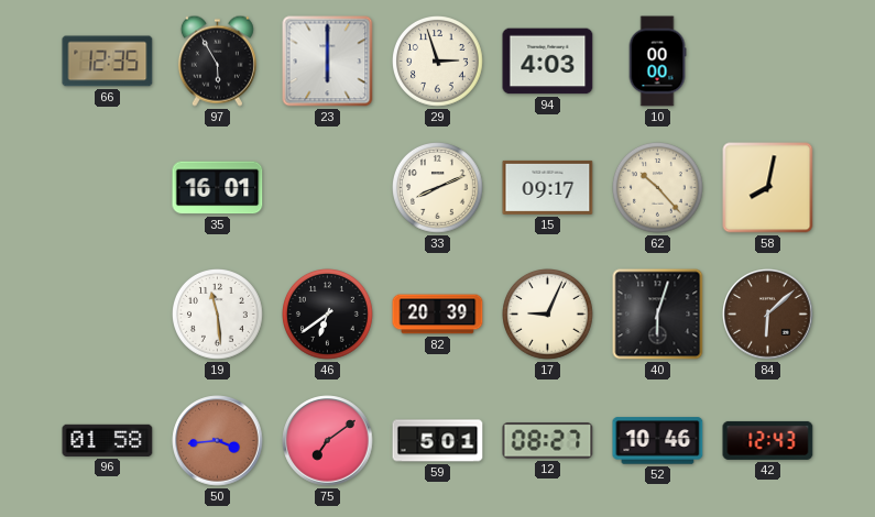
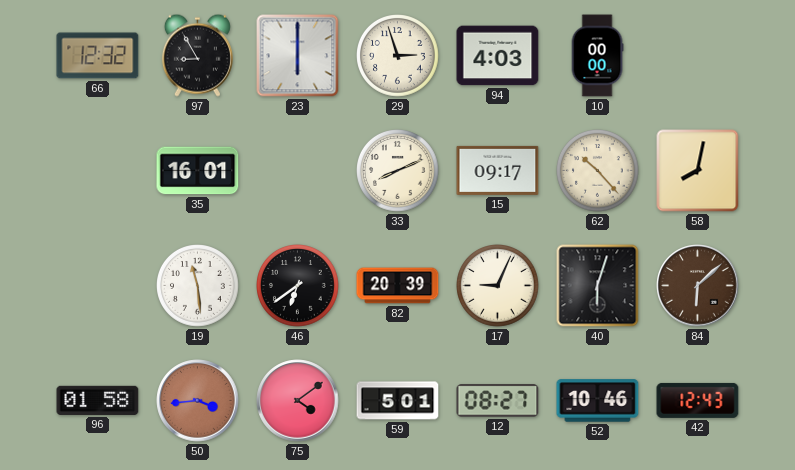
66: 12:35 -> 12:32 (98, 56)
97: 5:55 -> 8:55 (197, 55)
75: 7:09 -> 4:09 (298, 401)
